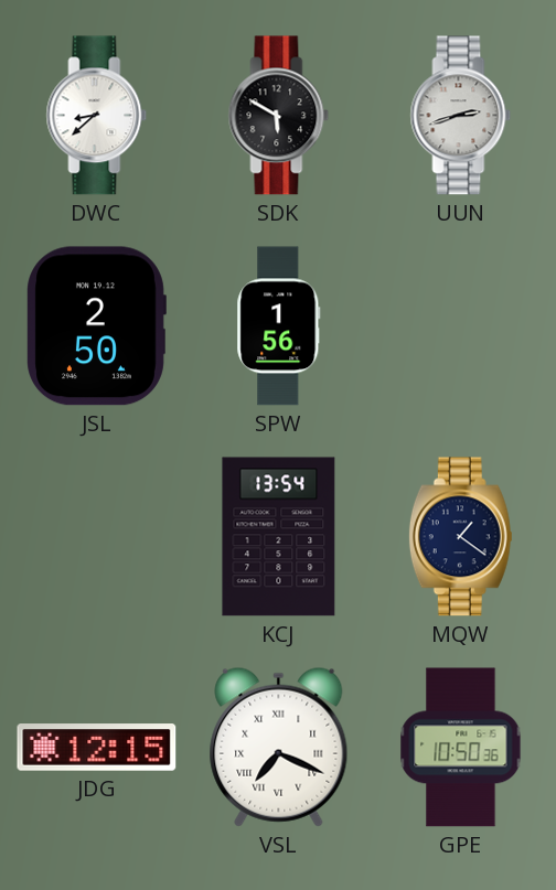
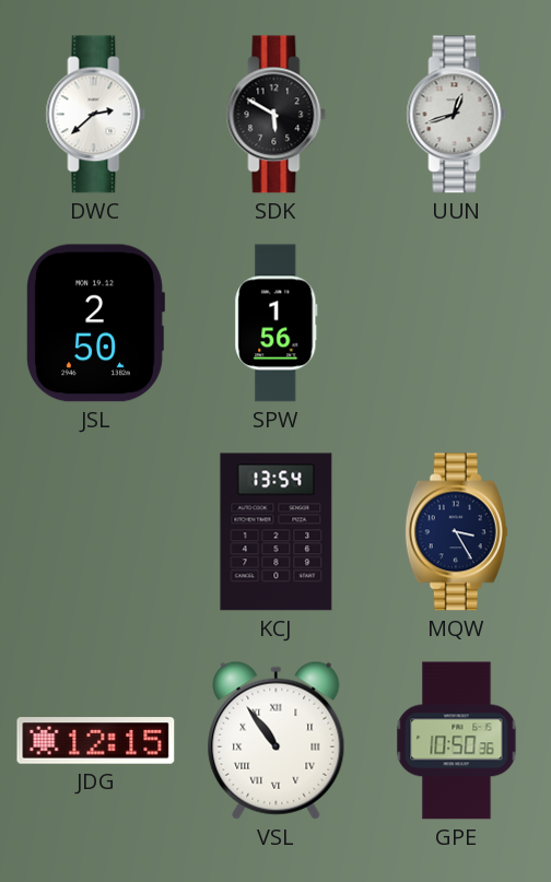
DWC: 8:38 -> 2:38 (96, 115)
UUN: 2:42 -> 12:42 (457, 115)
MQW: 1:21 -> 3:25 (456, 532)
VSL: 7:19 -> 10:54 (277, 740)
